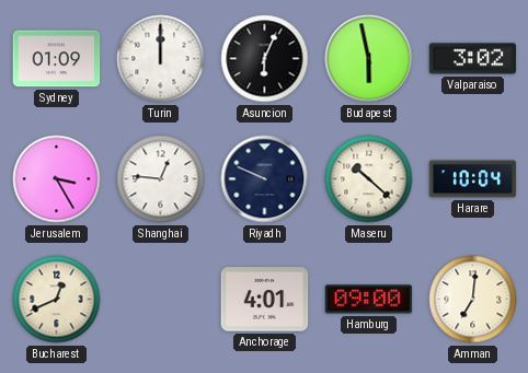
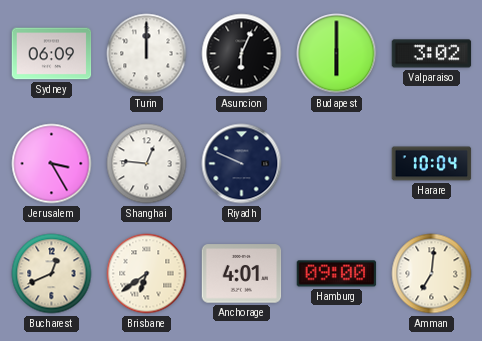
Sydney: 01:09 -> 06:09 (52, 54)
Budapest: 5:58 -> 6:00 (337, 54)
Maseru: 10:22 -> none (369, 179)
Brisbane: none -> 6:39 (147, 274)
